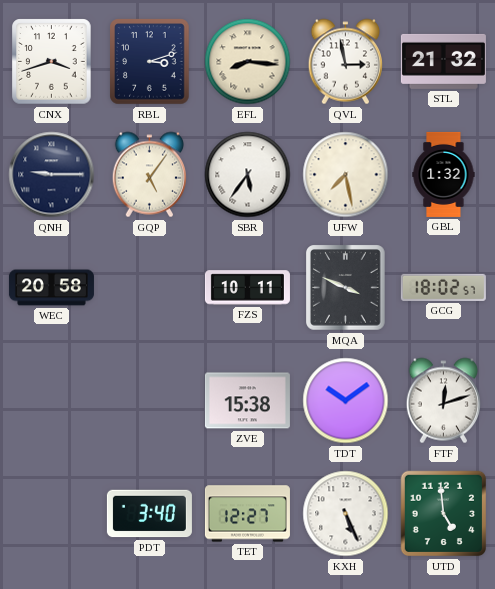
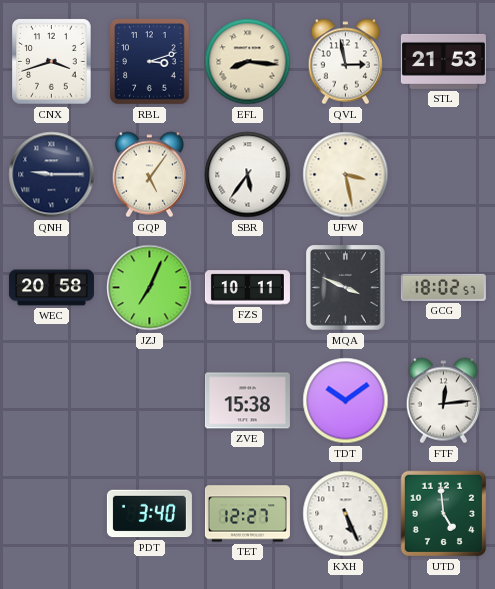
STL: 21:32 -> 21:53 (443, 61)
UFW: 7:28 -> 3:28 (346, 175)
GBL: 1:32 -> none (444, 174)
JZJ: none -> 7:04 (150, 288)
FTF: 12:12 -> 12:14 (443, 401)
